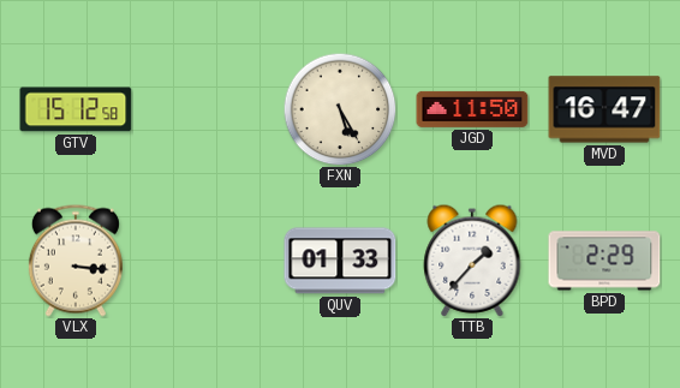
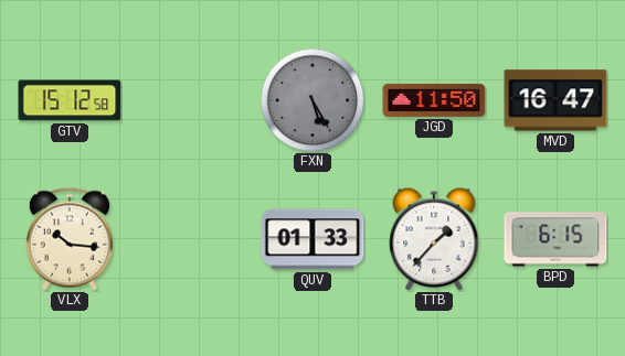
FXN dial: cream -> grey (312, 100)
VLX: 3:16 -> 10:16 (70, 239)
BPD: 2:29 -> 6:15 (555, 239)
